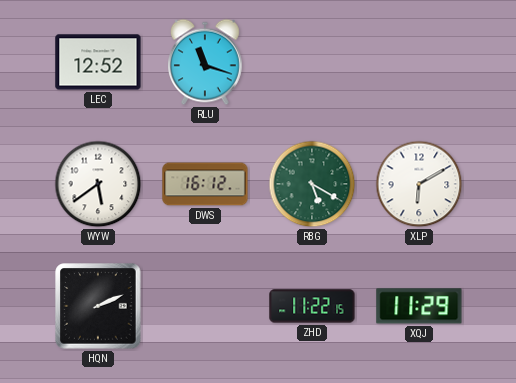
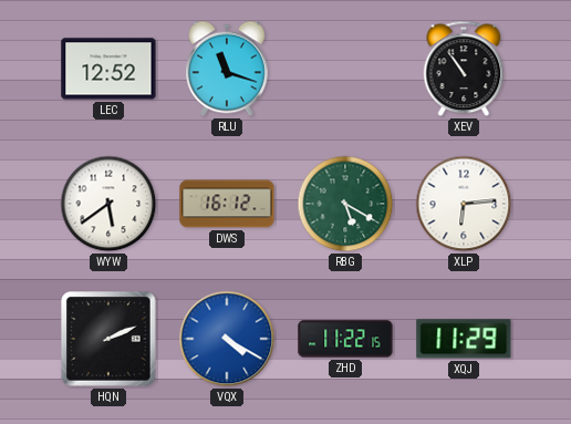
XEV: none -> 10:54 (464, 69)
XLP: 6:10 -> 6:14 (464, 204)
VQX: none -> 4:20 (227, 339)
